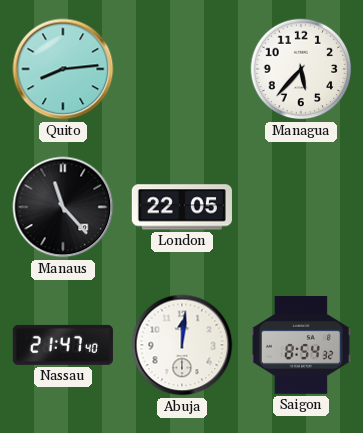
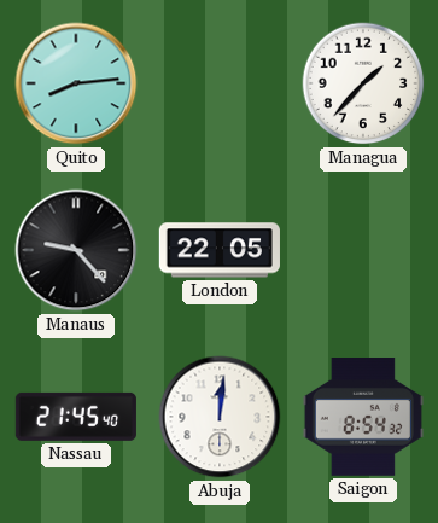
Managua: 5:37 -> 1:37 (363, 83)
Manaus: 11:23 -> 9:23 (76, 250)
Nassau: 21:47 -> 21:45 (76, 417)
